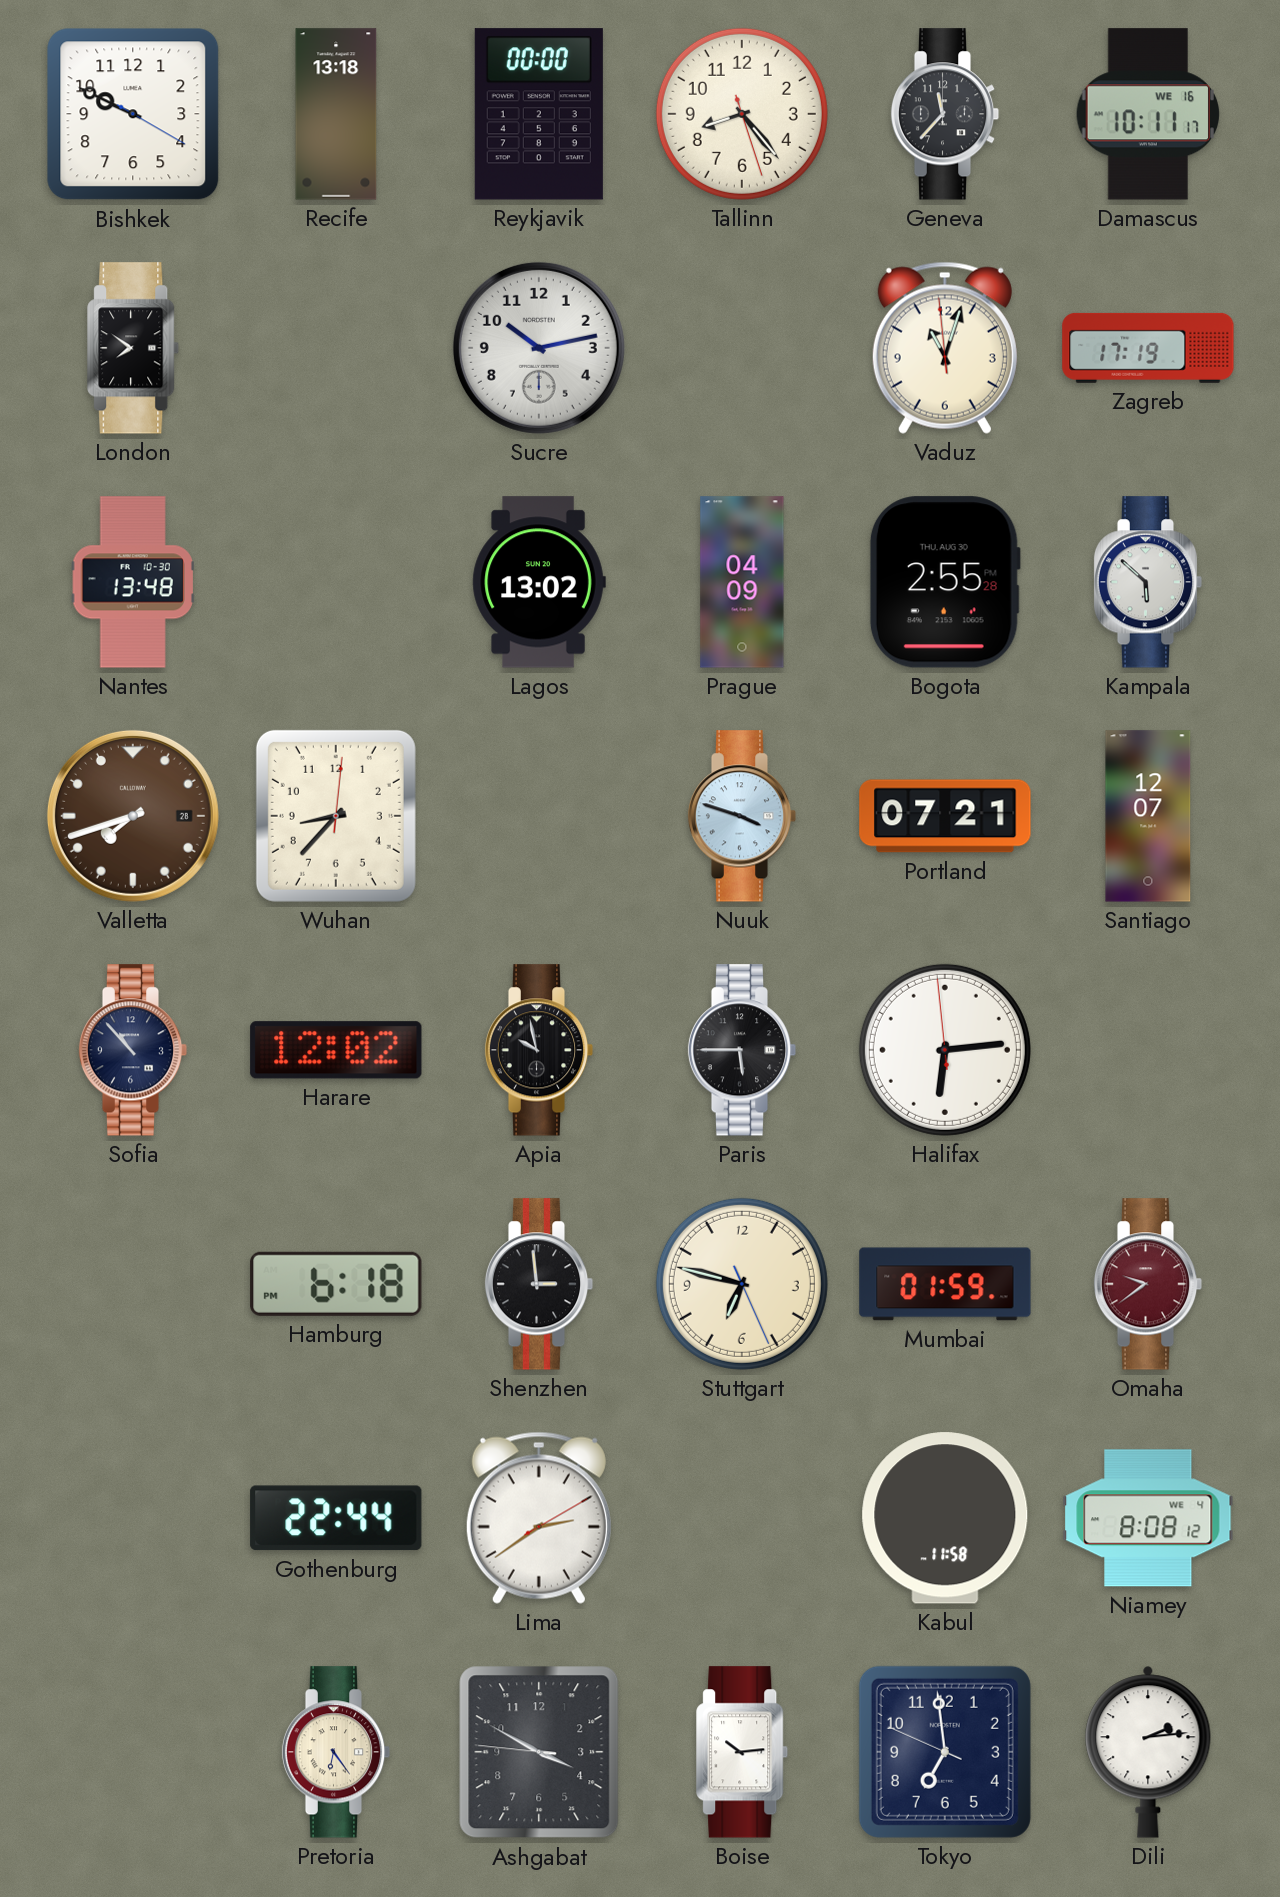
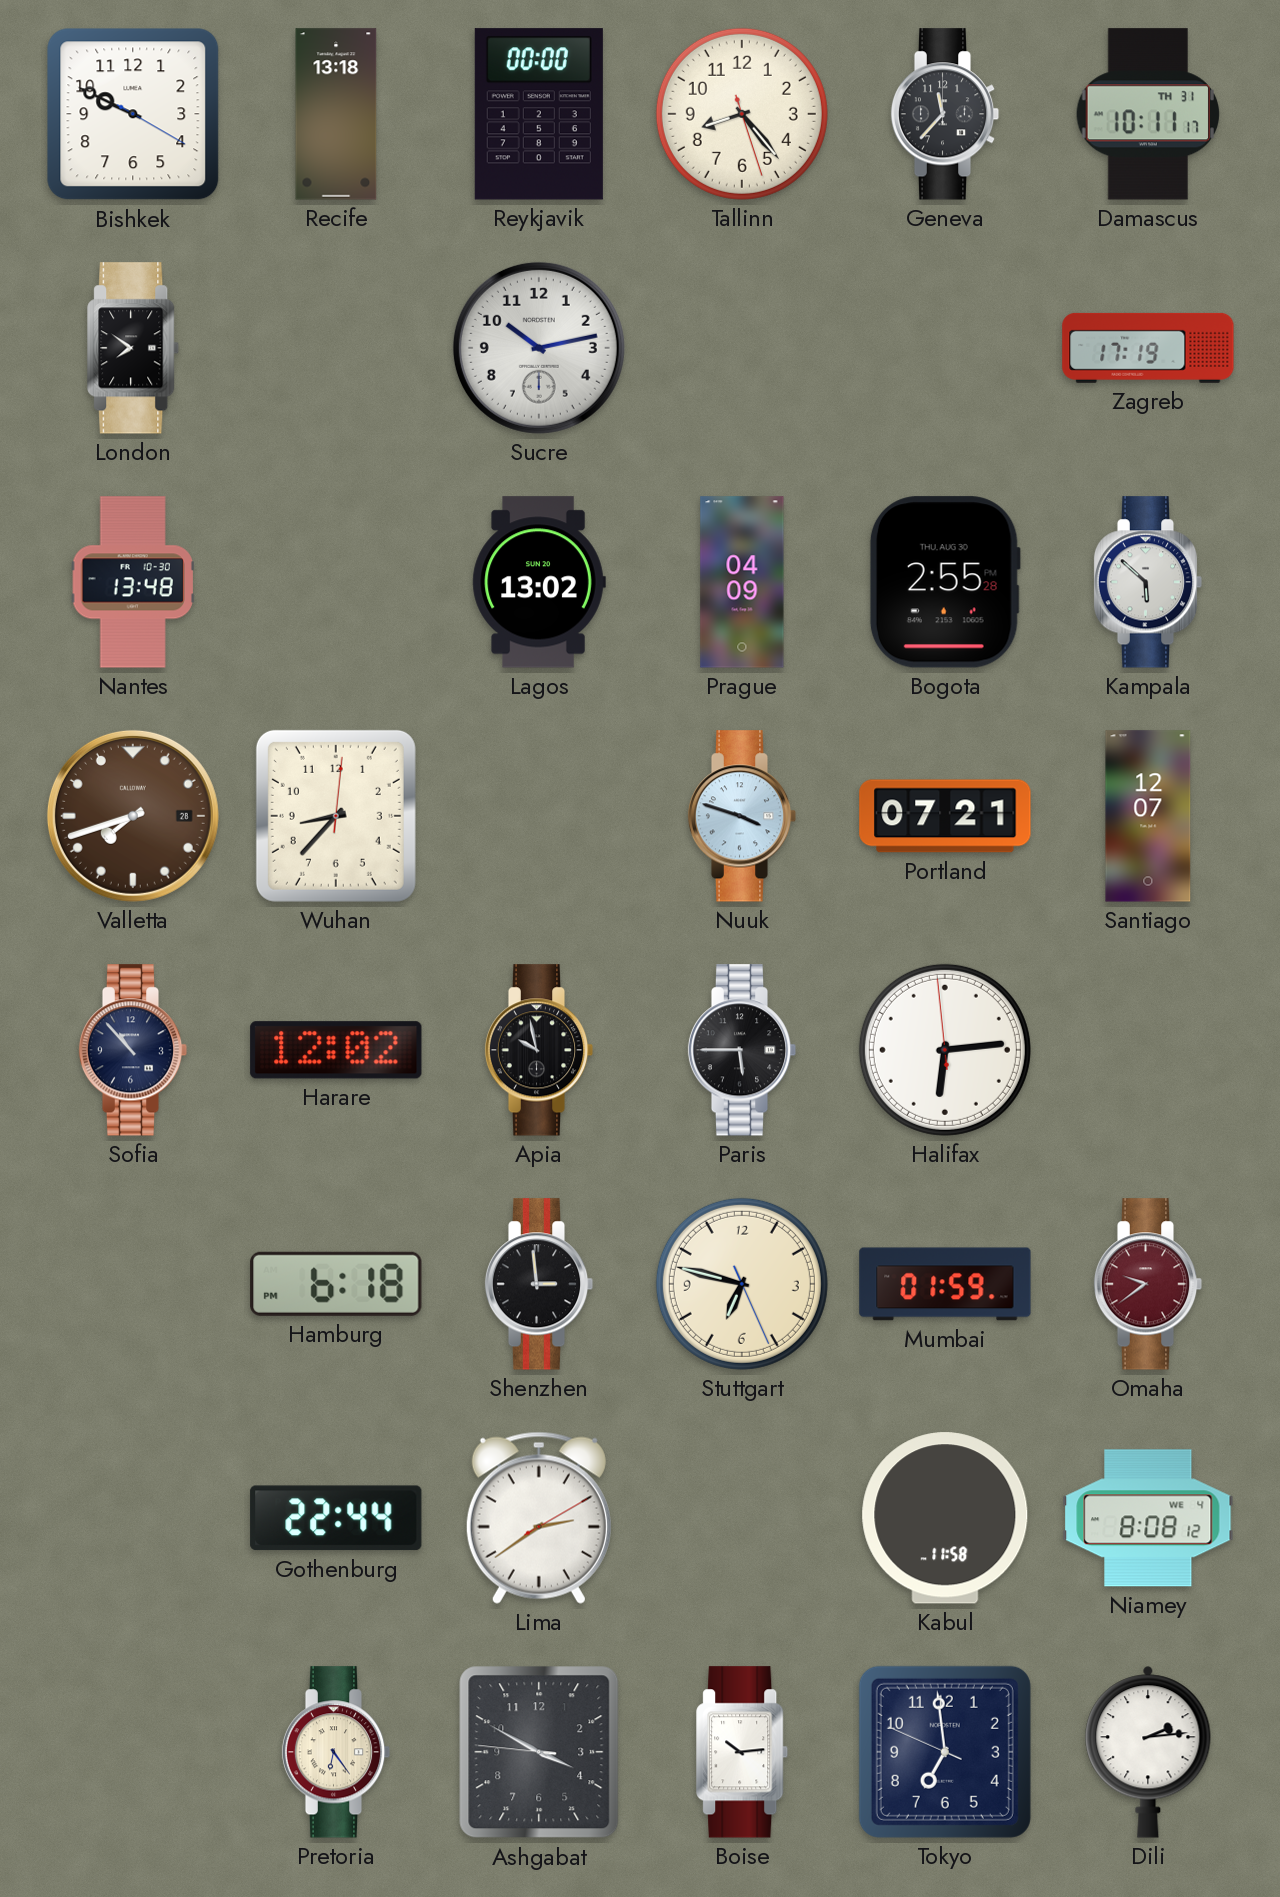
Damascus date: WE 16 -> TH 31 (1147, 114)
Vaduz: 11:02 -> none (945, 348)
